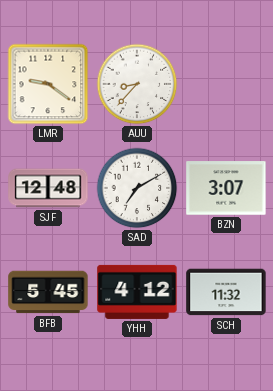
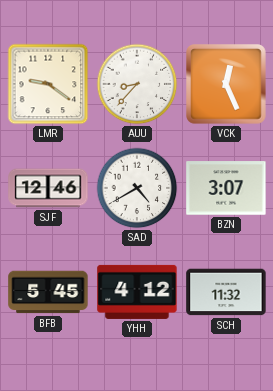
VCK: none -> 12:26 (226, 84)
SJF: 12:48 -> 12:46 (48, 188)
SAD: 7:10 -> 4:40 (137, 188)
